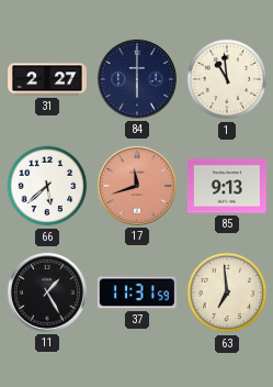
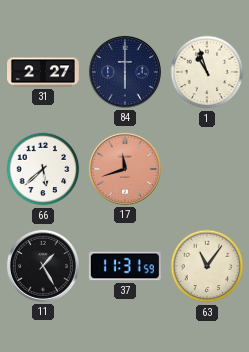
1: 10:59 -> 10:57 (207, 72)
85: 9:13 -> none (227, 186)
63: 6:59 -> 11:06 (207, 266)
